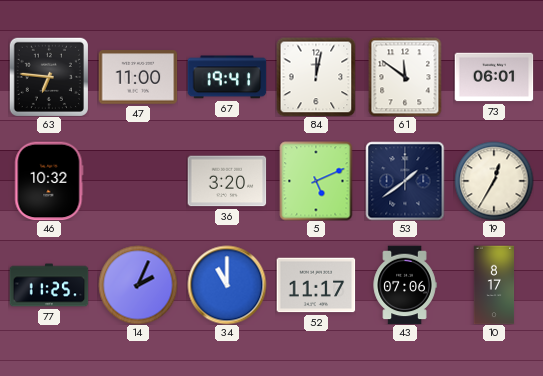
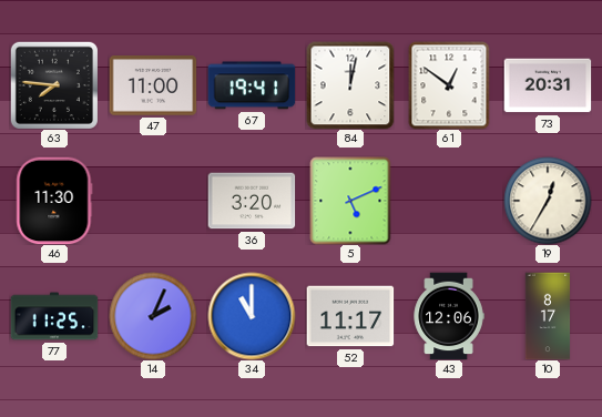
63: 6:46 -> 7:46 (54, 85)
61: 11:51 -> 12:51 (449, 85)
73: 06:01 -> 20:31 (548, 85)
46: 10:32 -> 11:30 (54, 201)
53: 1:39 -> none (405, 181)
43: 07:06 -> 12:06 (449, 316)
